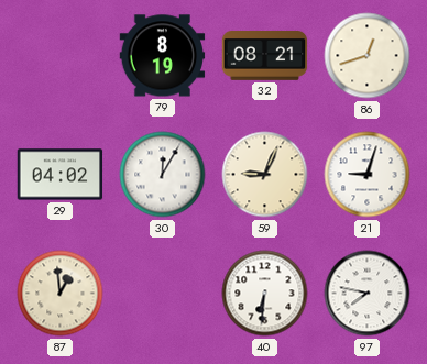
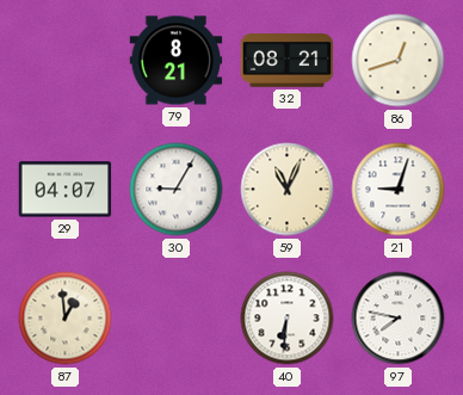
79: 8:19 -> 8:21 (177, 61)
29: 04:02 -> 04:07 (66, 190)
30: 12:05 -> 9:05 (177, 190)
59: 9:04 -> 11:04 (288, 190)
